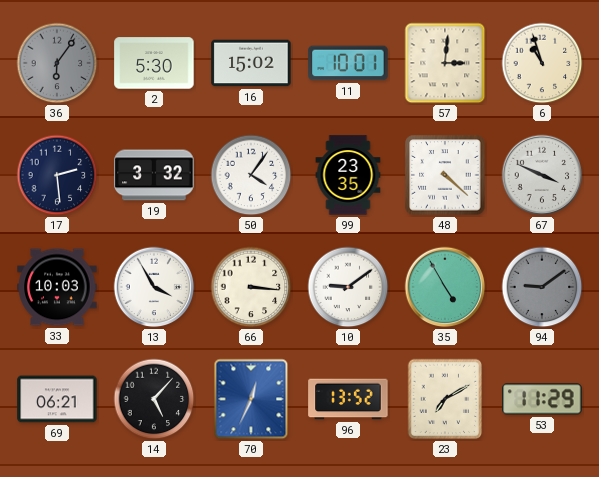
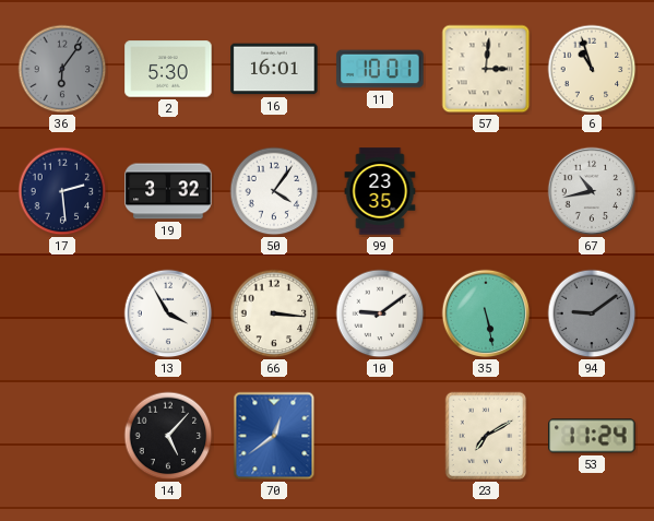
16: 15:02 -> 16:01 (274, 69)
48: 4:22 -> none (445, 175)
67: 3:49 -> 10:43 (592, 191)
33: 10:03 -> none (57, 287)
35: 4:55 -> 5:28 (486, 313)
69: 06:21 -> none (57, 399)
70: 12:34 -> 12:39 (274, 436)
96: 13:52 -> none (348, 399)
53: 11:29 -> 11:24 (592, 436)
